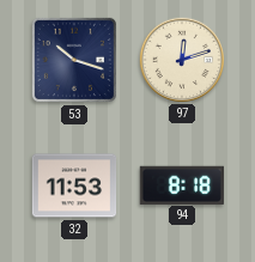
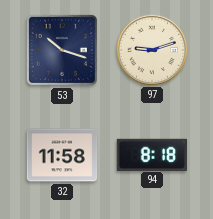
97: 12:12 -> 9:12 (151, 49)
32: 11:53 -> 11:58 (62, 155)
